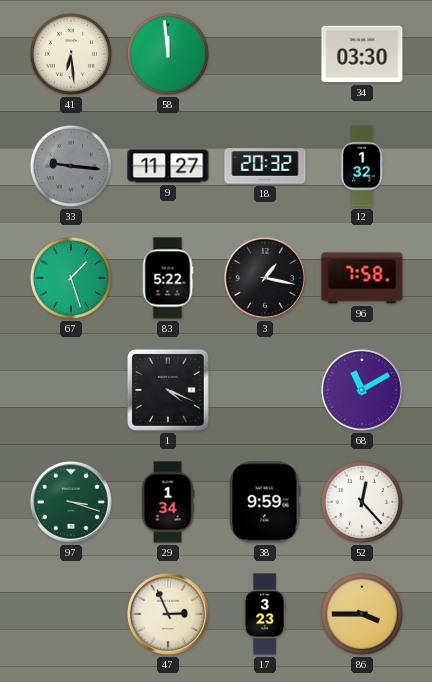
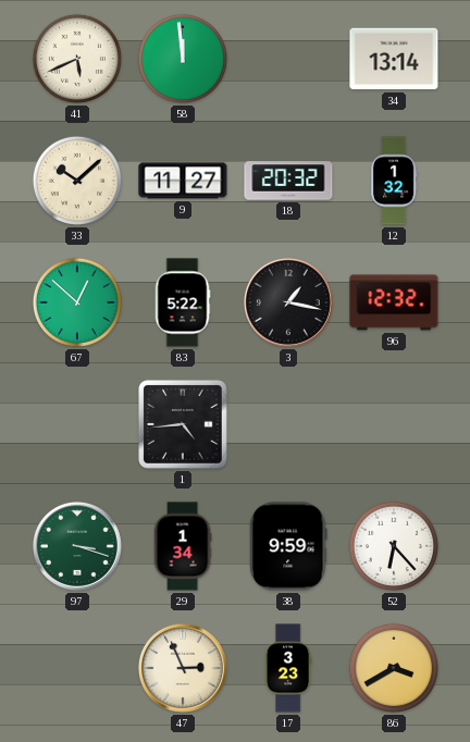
41: 6:29 -> 5:41 (77, 59)
34: 03:30 -> 13:14 (394, 59)
33: 9:16 -> 10:08 (77, 181)
33 dial: grey -> cream (77, 181)
67: 1:27 -> 12:52 (77, 302)
96: 7:58 -> 12:32 (394, 302)
1: 4:19 -> 4:44 (183, 424)
68: 11:10 -> none (362, 390)
52: 12:23 -> 6:23 (394, 546)
86: 3:45 -> 3:40 (394, 668)
